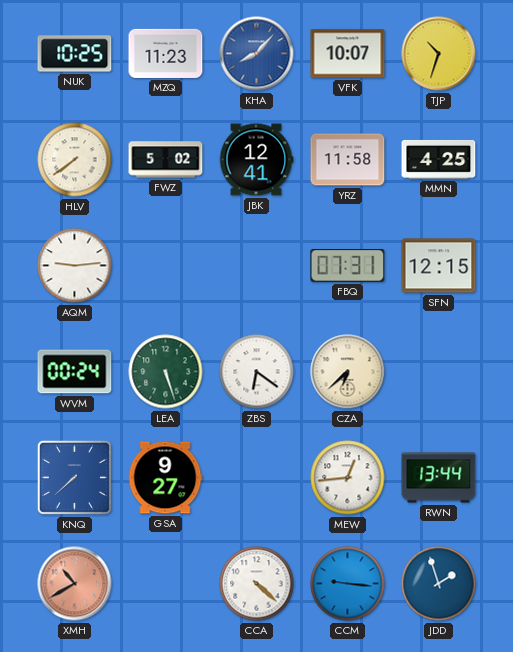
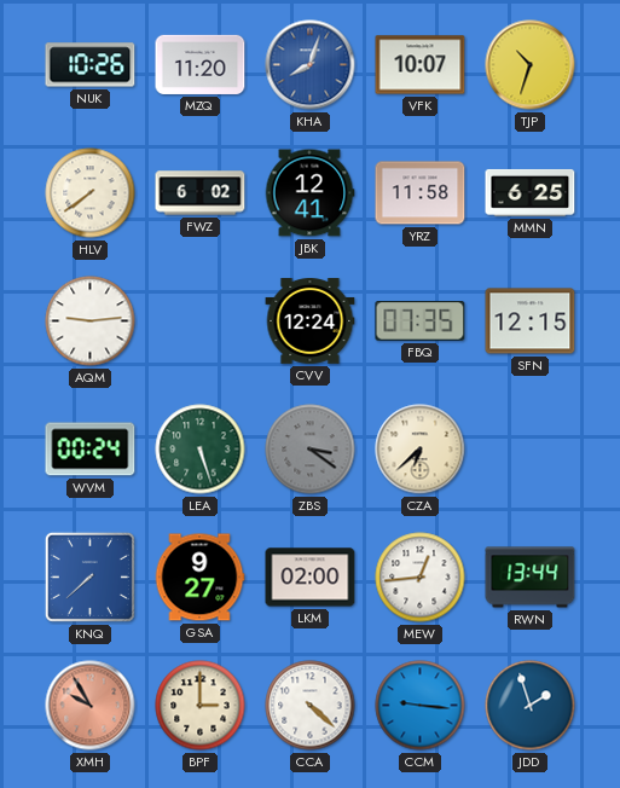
NUK: 10:25 -> 10:26 (91, 65)
MZQ: 11:23 -> 11:20 (201, 64)
KHA: 8:07 -> 8:03 (311, 65)
FWZ: 5:02 -> 6:02 (201, 193)
MMN: 4:25 -> 6:25 (531, 192)
CVV: none -> 12:24 (311, 321)
FBQ: 07:31 -> 07:35 (421, 321)
ZBS: 6:21 -> 3:21 (311, 450)
ZBS dial: white -> grey (311, 450)
LKM: none -> 02:00 (311, 578)
XMH: 10:40 -> 9:55 (91, 706)
BPF: none -> 3:00 (201, 706)
